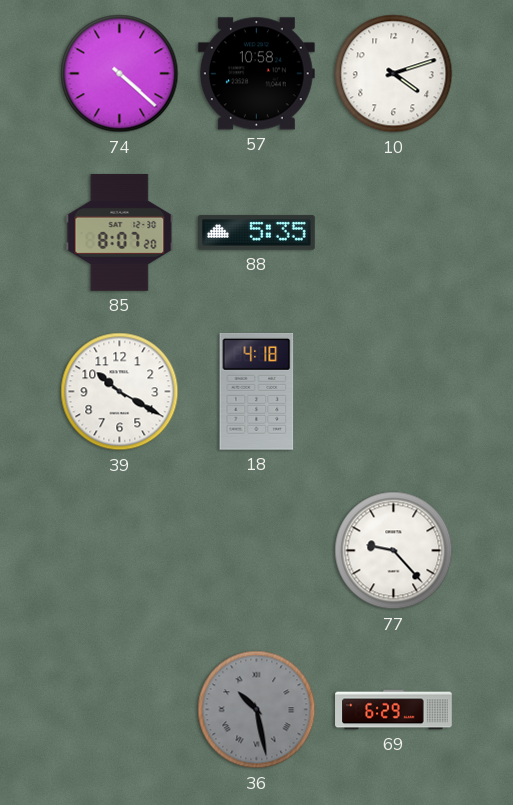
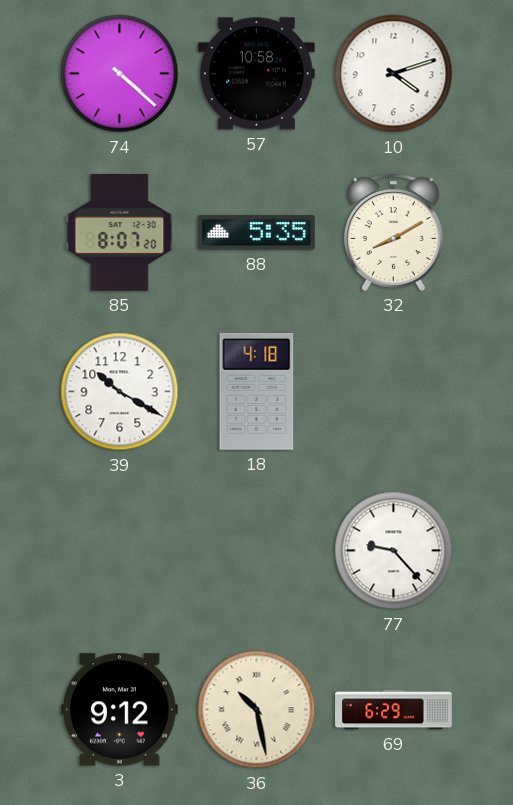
32: none -> 8:10 (393, 232)
3: none -> 9:12 (119, 710)
36 dial: grey -> cream (257, 710)
